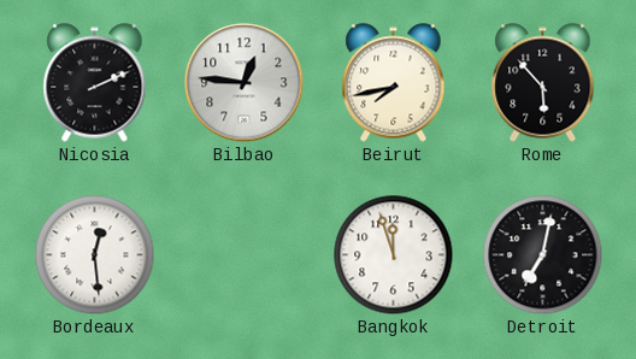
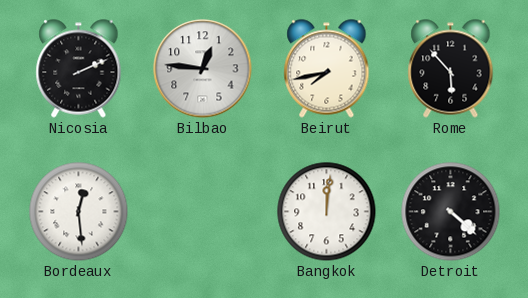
Bangkok: 11:57 -> 12:01 (327, 212)
Detroit: 7:02 -> 4:22 (451, 212)
